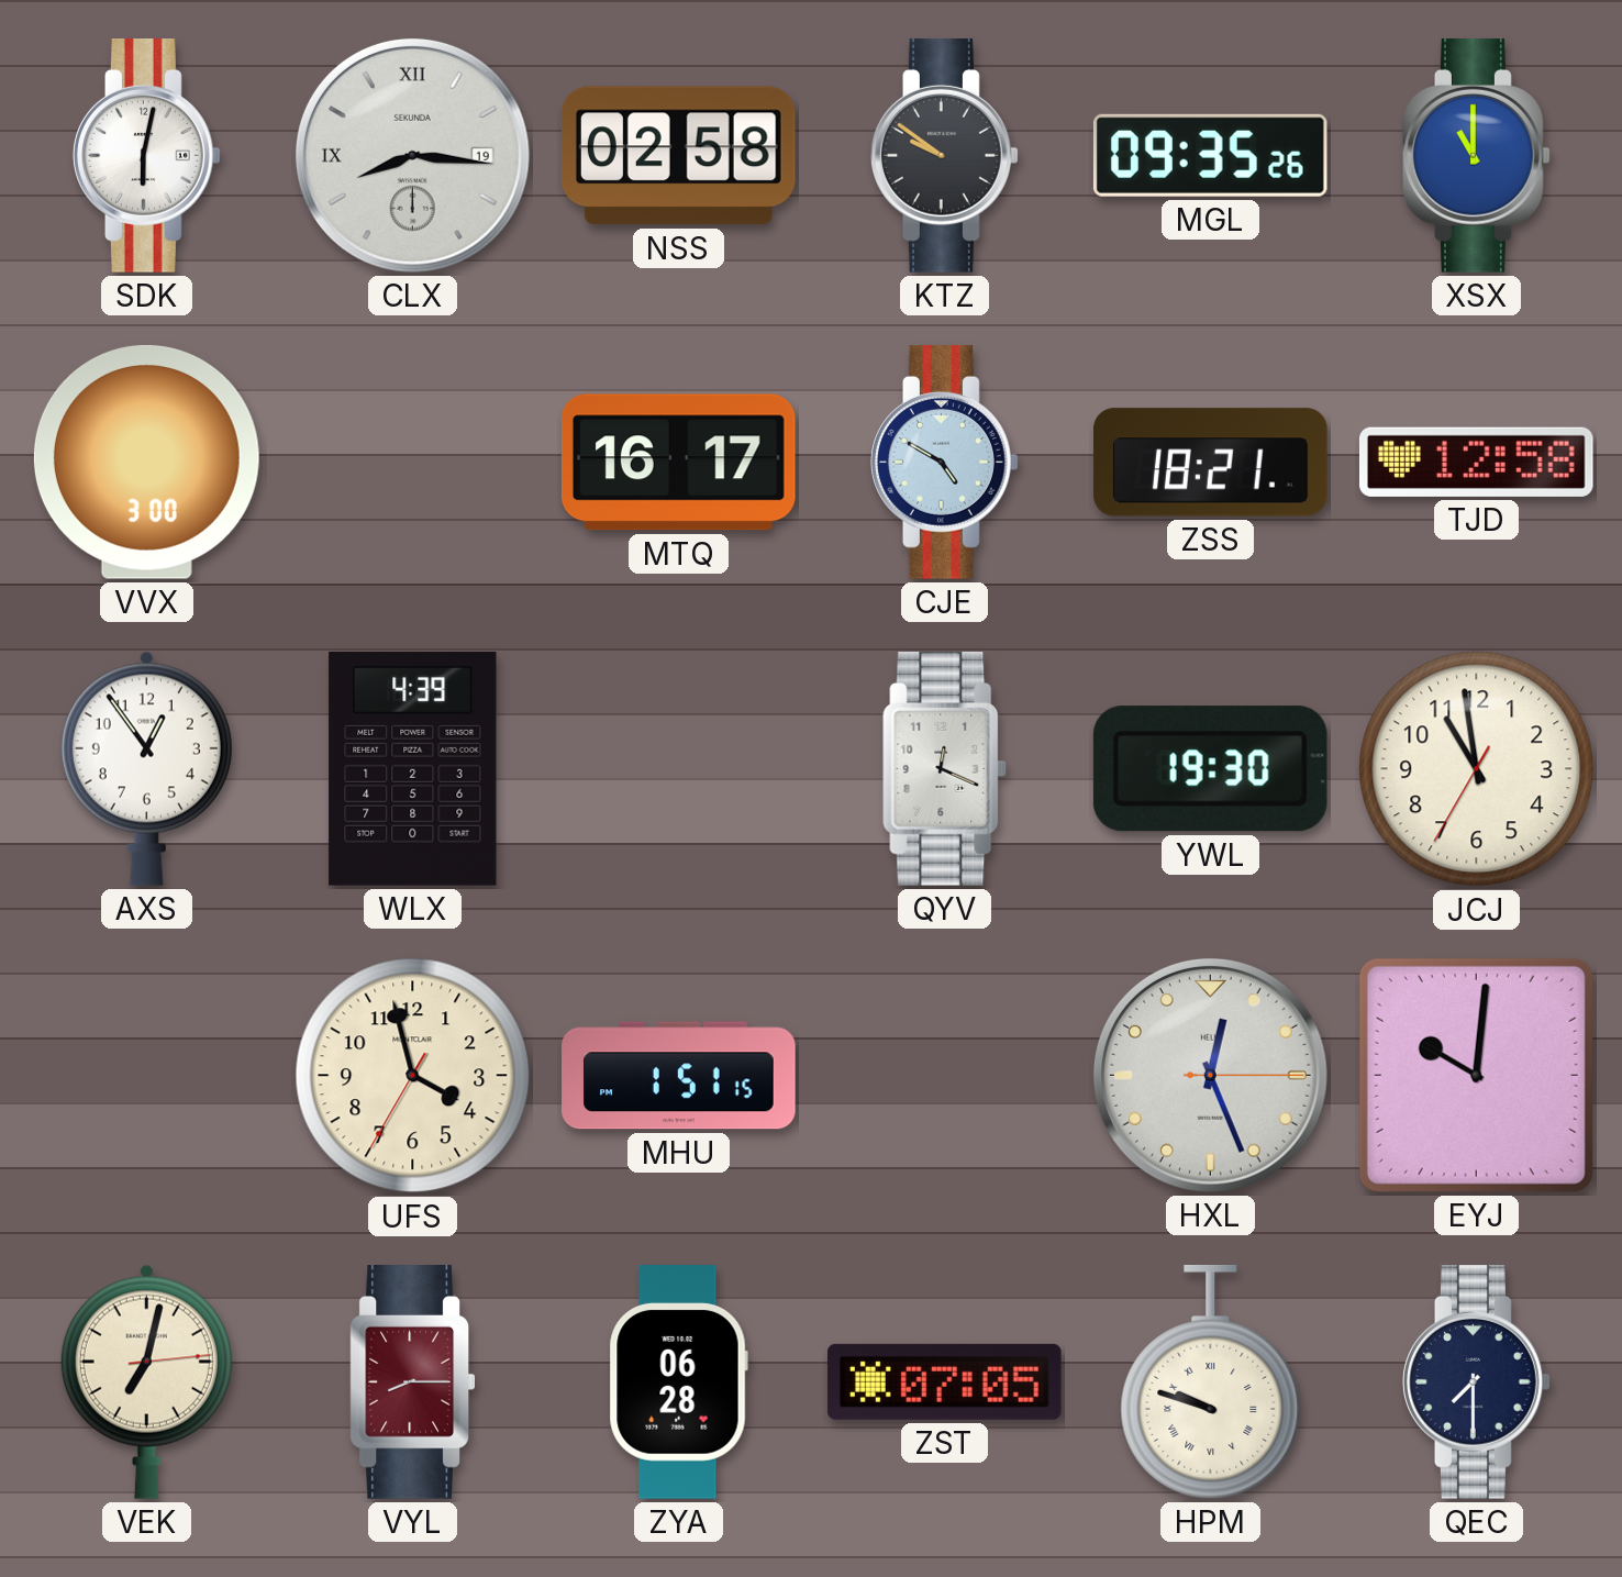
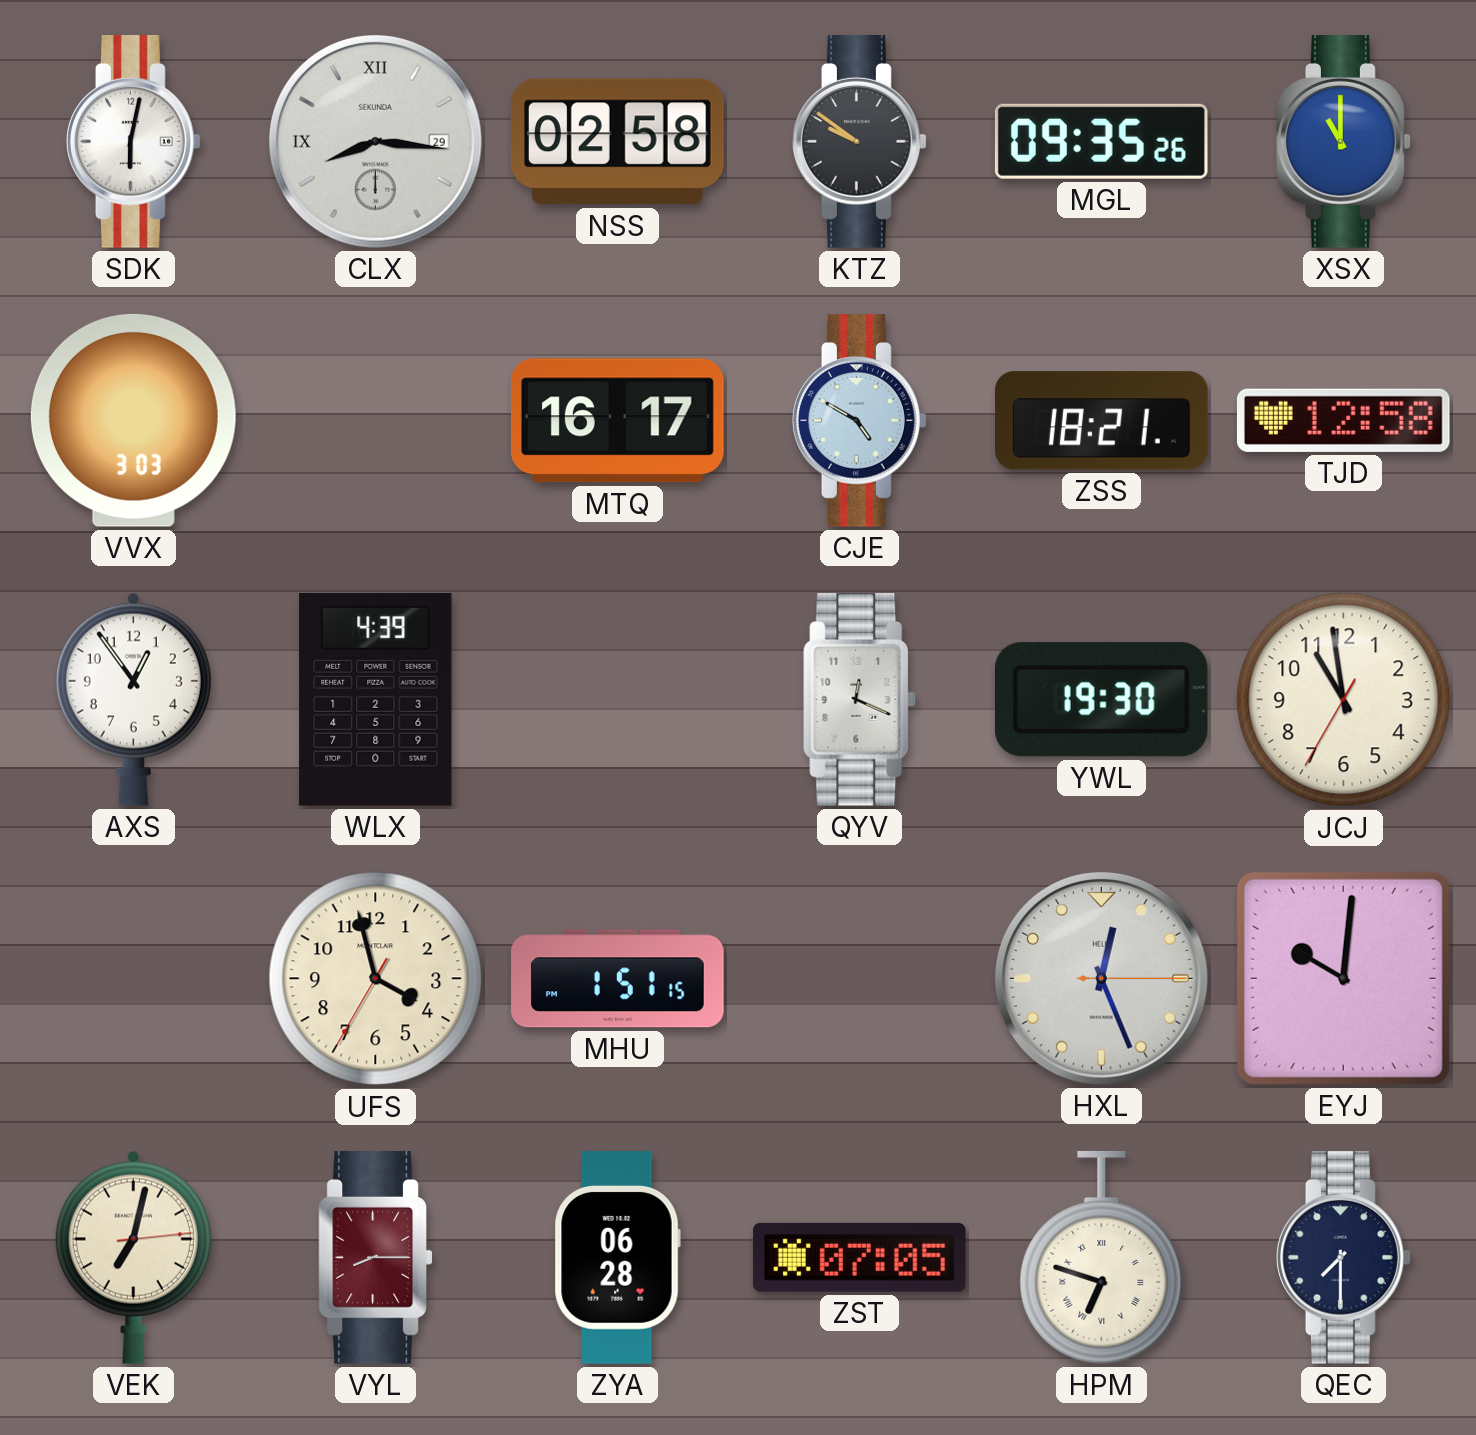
CLX date: 19 -> 29 (375, 141)
VVX: 3:00 -> 3:03 (133, 420)
HPM: 9:48 -> 6:48 (1102, 1257)
